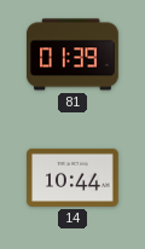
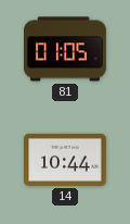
81: 01:39 -> 01:05 (66, 49)
